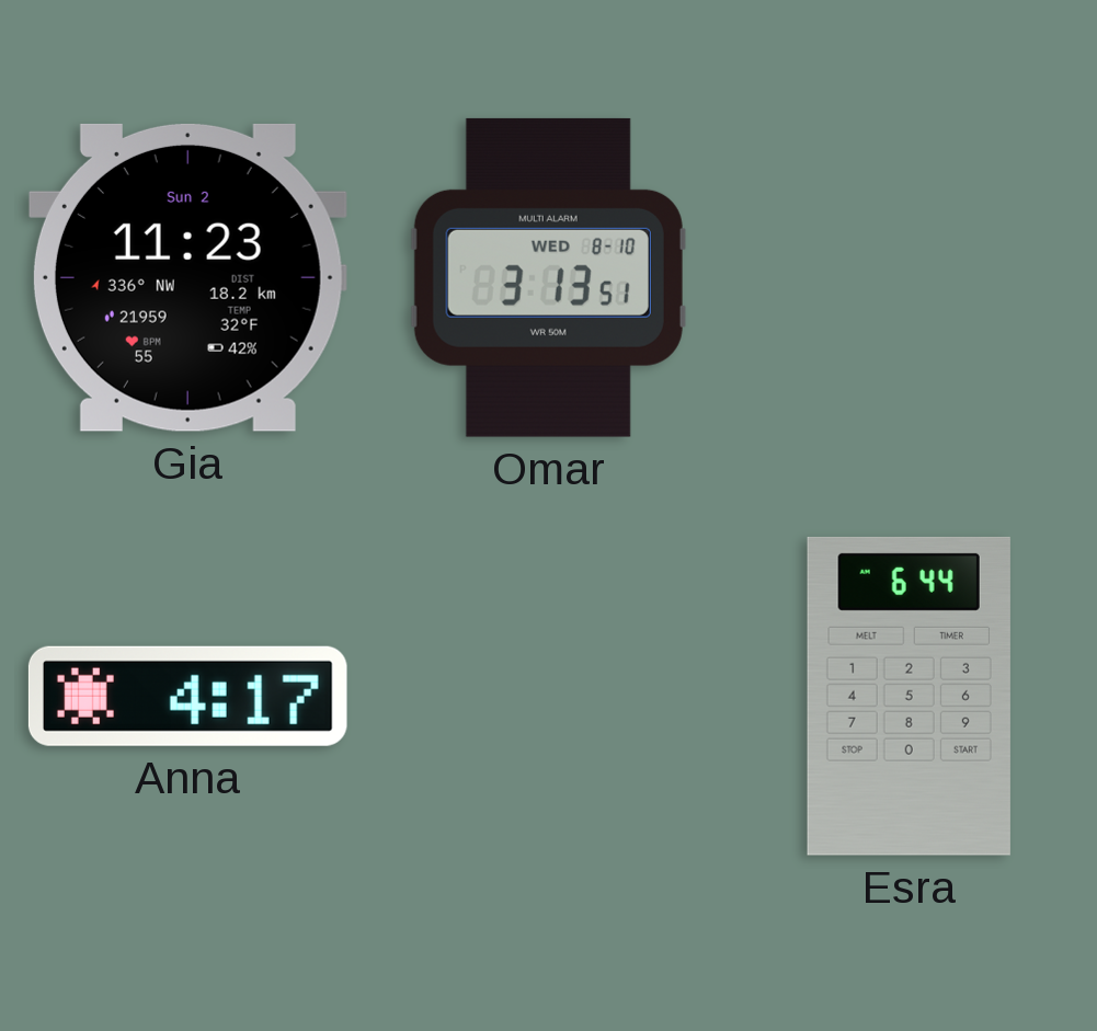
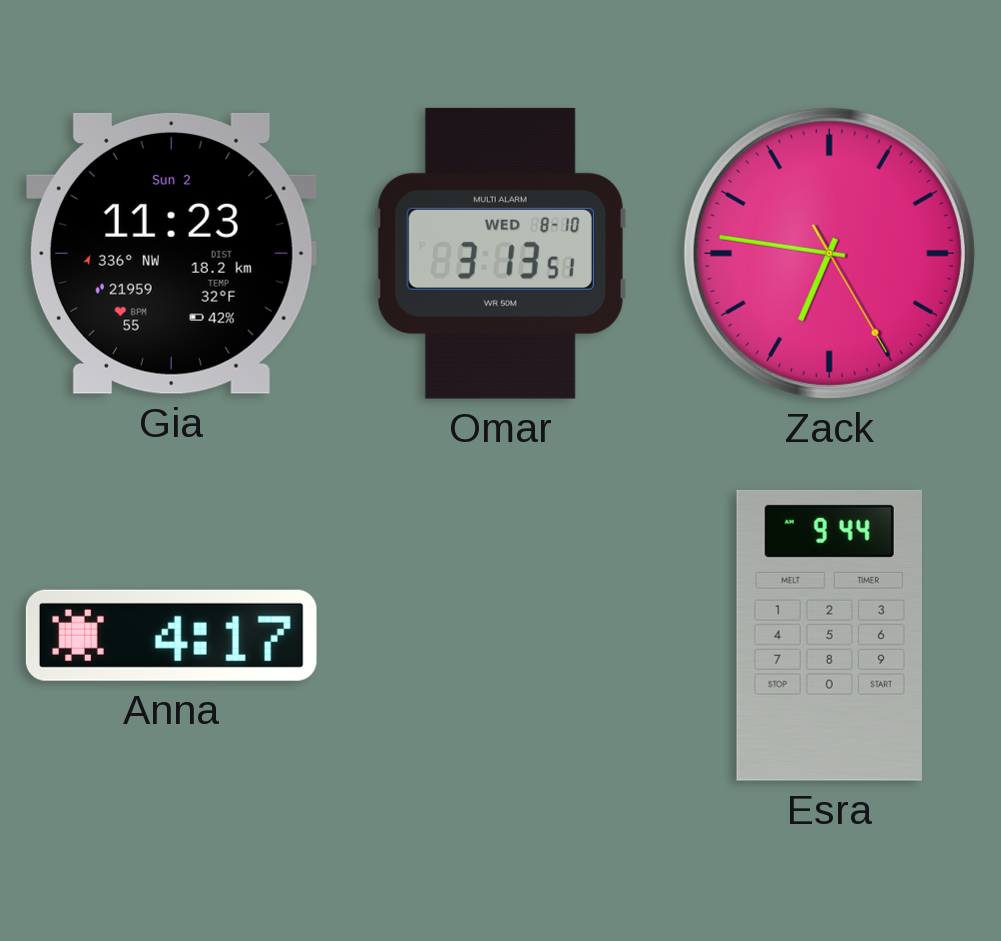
Zack: none -> 6:46 (829, 253)
Esra: 6:44 -> 9:44 (829, 635)
